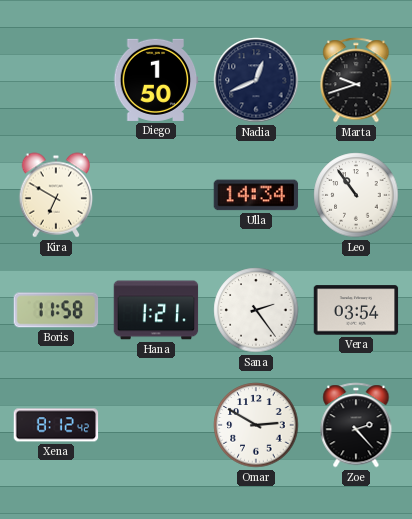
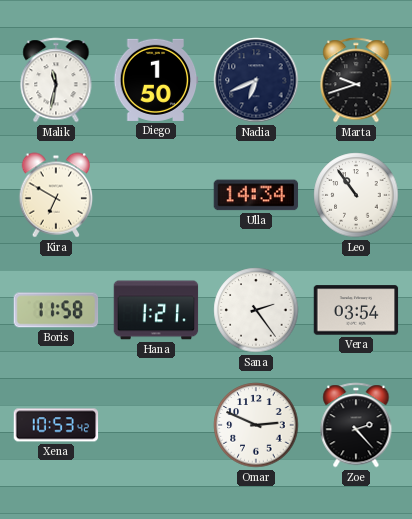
Malik: none -> 11:32 (56, 80)
Nadia: 12:41 -> 6:41 (256, 80)
Xena: 8:12 -> 10:53 (56, 425)
Omar: 2:50 -> 2:49 (256, 425)
